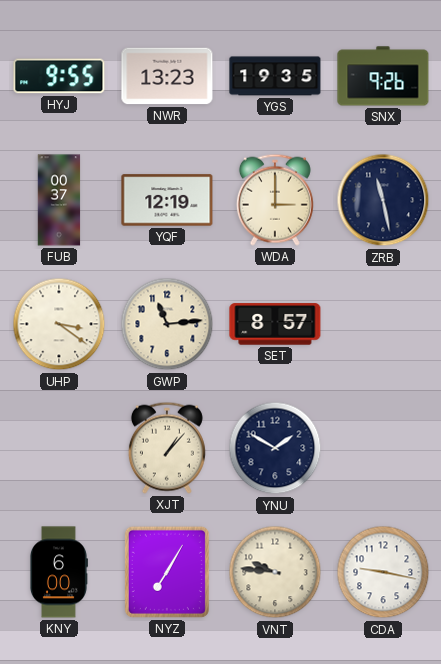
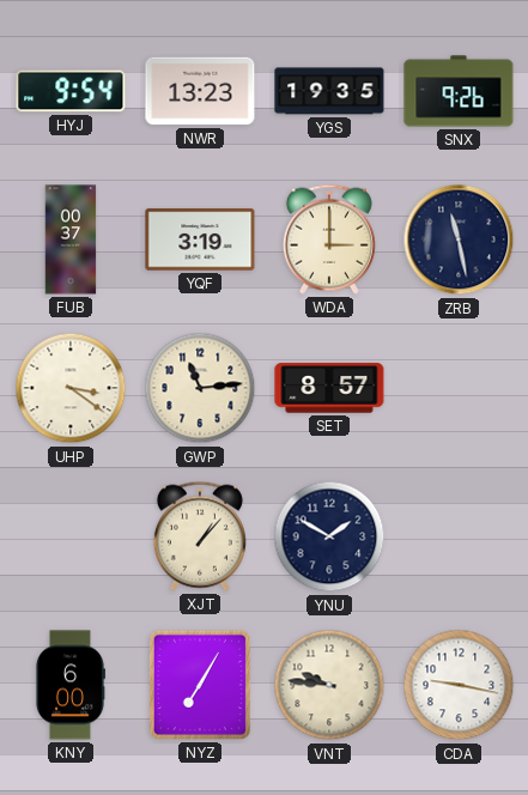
HYJ: 9:55 -> 9:54 (71, 91)
YQF: 12:19 -> 3:19 (200, 239)
